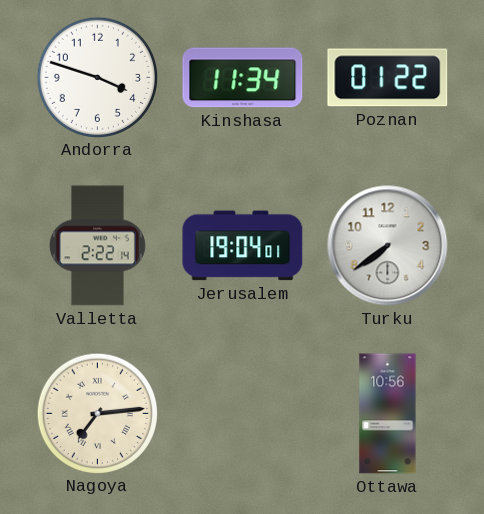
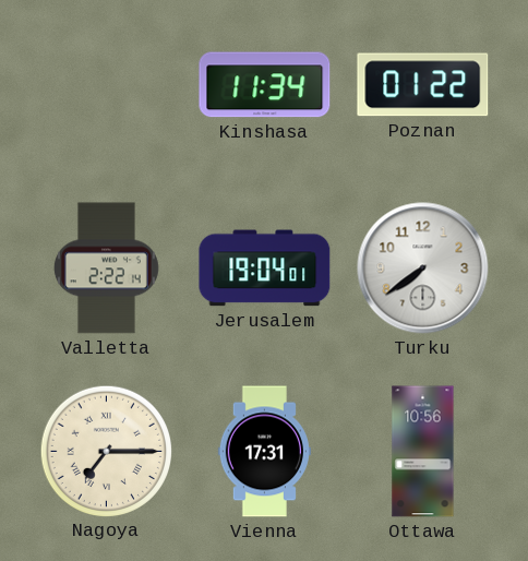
Andorra: 3:48 -> none (97, 77)
Nagoya: 7:14 -> 7:15 (106, 451)
Vienna: none -> 17:31 (264, 452)
